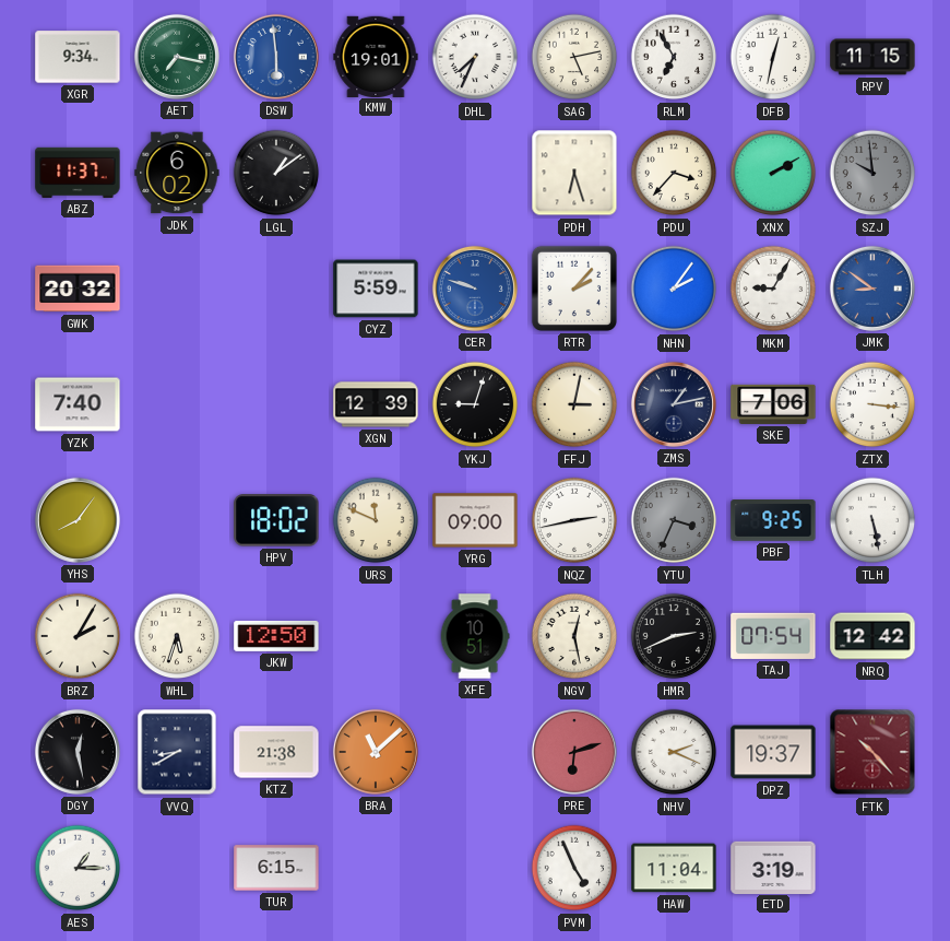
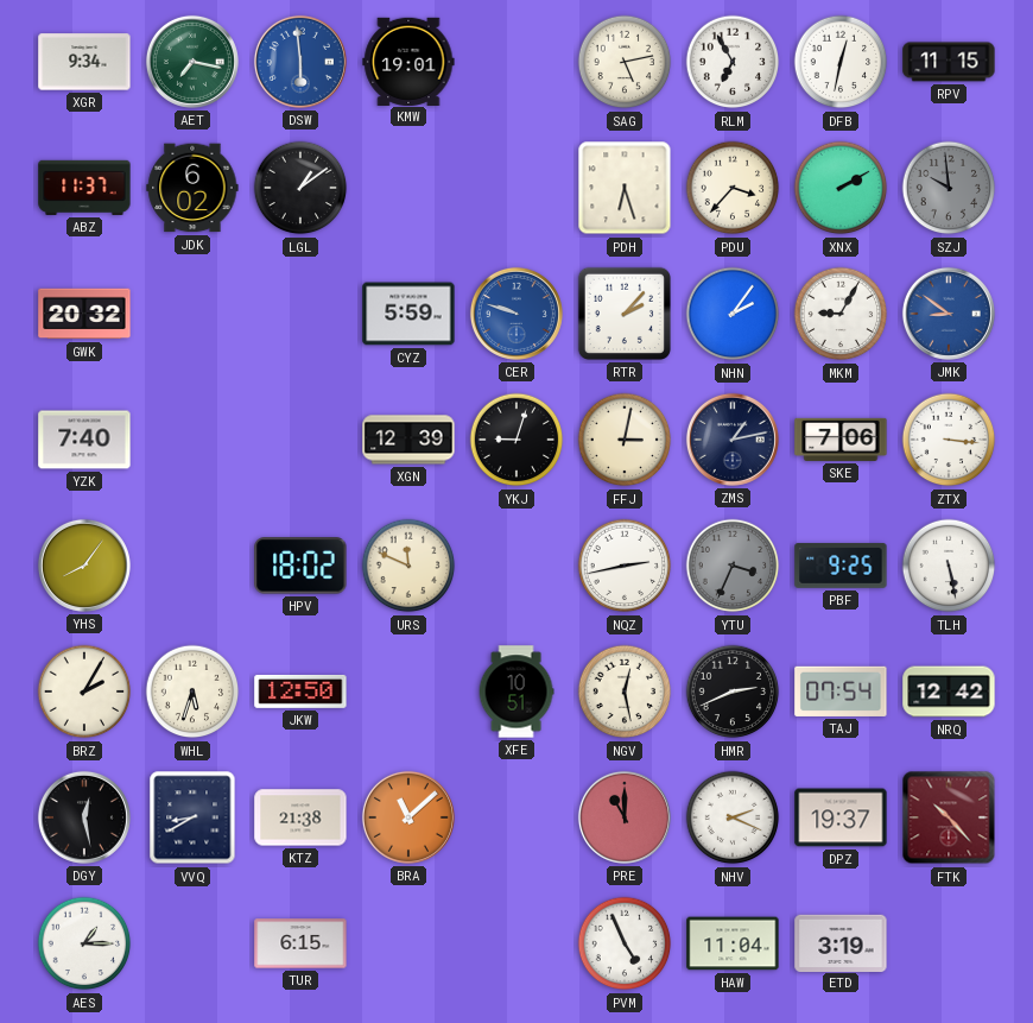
DHL: 7:34 -> none (475, 57)
YRG: 09:00 -> none (475, 520)
PRE: 6:12 -> 11:00 (625, 817)
